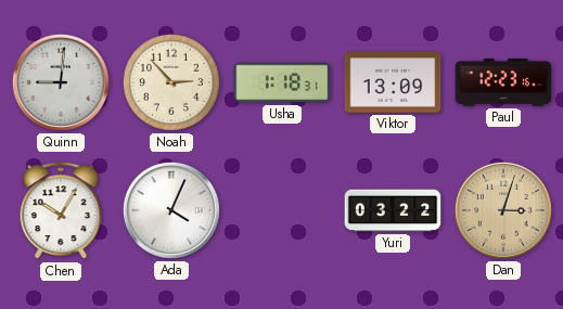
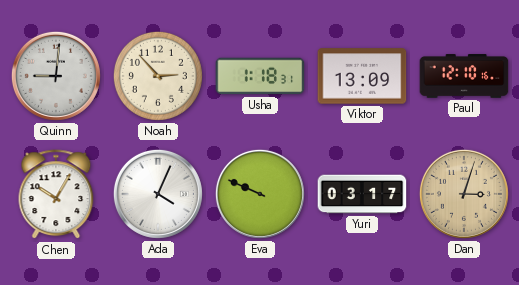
Paul: 12:23 -> 12:10 (464, 76)
Eva: none -> 9:49 (260, 194)
Yuri: 03:22 -> 03:17 (362, 194)
